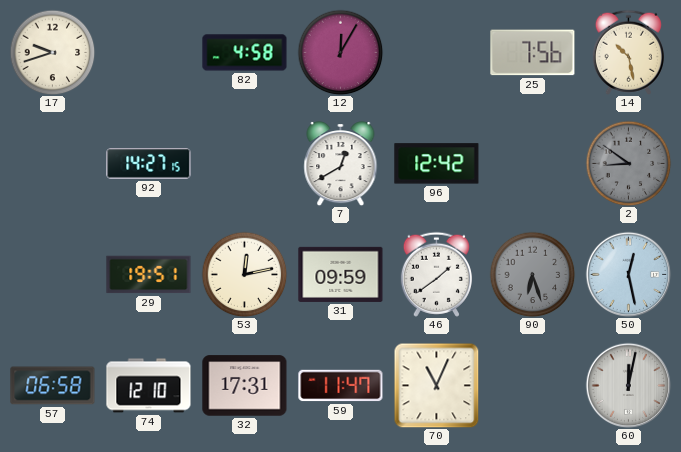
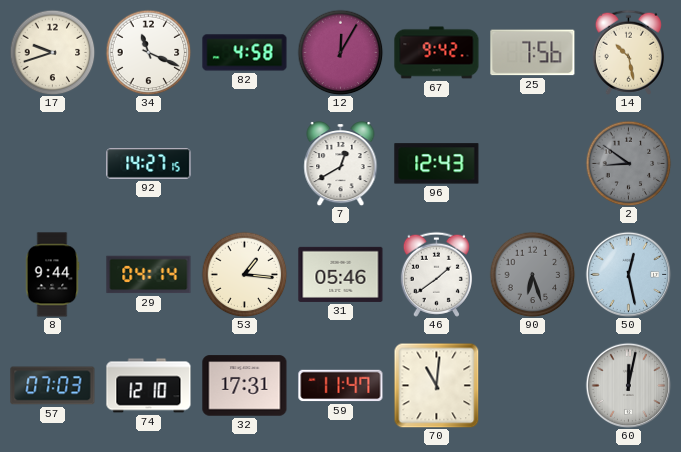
34: none -> 11:19 (148, 52)
67: none -> 9:42 (437, 53)
96: 12:42 -> 12:43 (437, 164)
8: none -> 9:44 (52, 275)
29: 19:51 -> 04:14 (149, 275)
53: 12:13 -> 1:16 (244, 274)
31: 09:59 -> 05:46 (341, 274)
57: 06:58 -> 07:03 (53, 386)
70: 11:04 -> 11:01 (436, 385)
